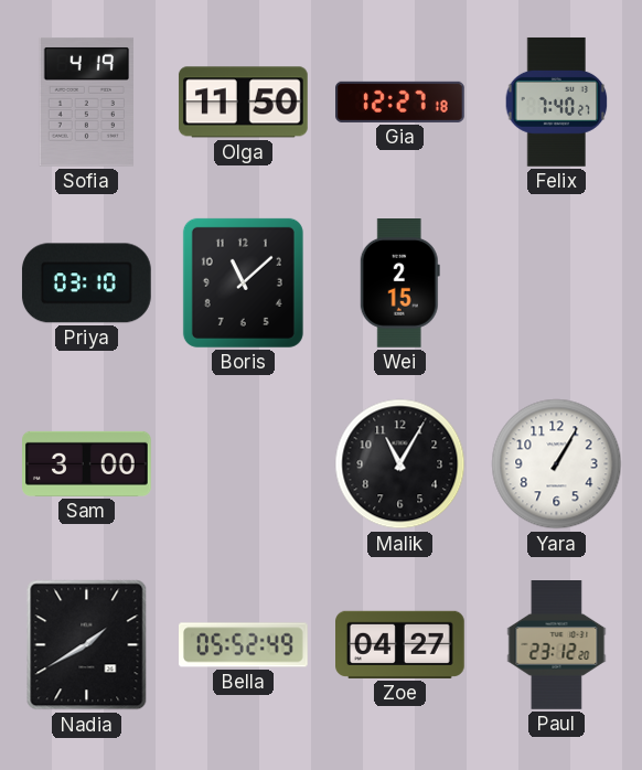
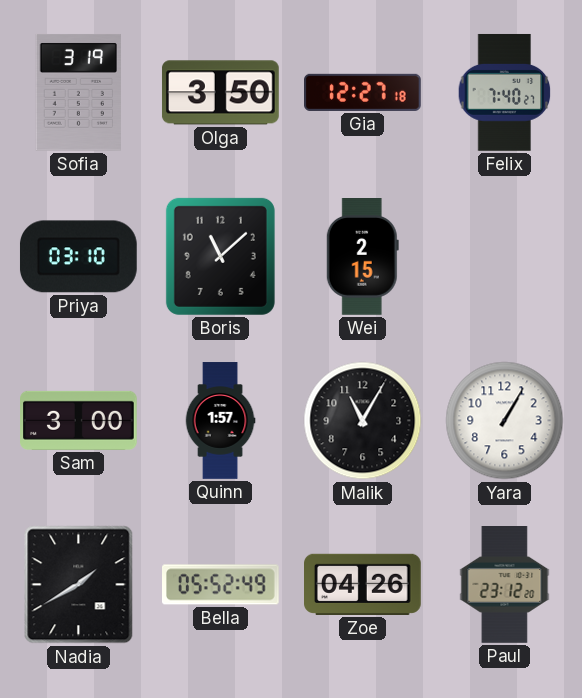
Sofia: 4:19 -> 3:19 (78, 92)
Olga: 11:50 -> 3:50 (220, 93)
Quinn: none -> 1:57 (220, 421)
Zoe: 04:27 -> 04:26 (363, 584)
